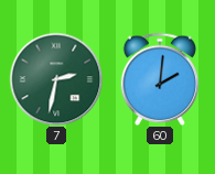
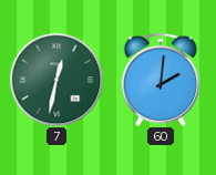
7: 2:32 -> 12:32 (56, 80)
